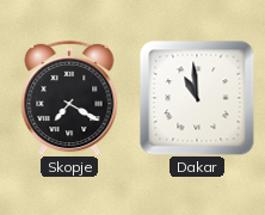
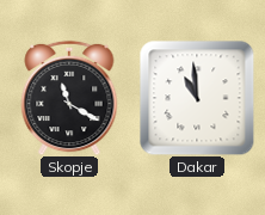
Skopje: 7:20 -> 11:20 (69, 98)
